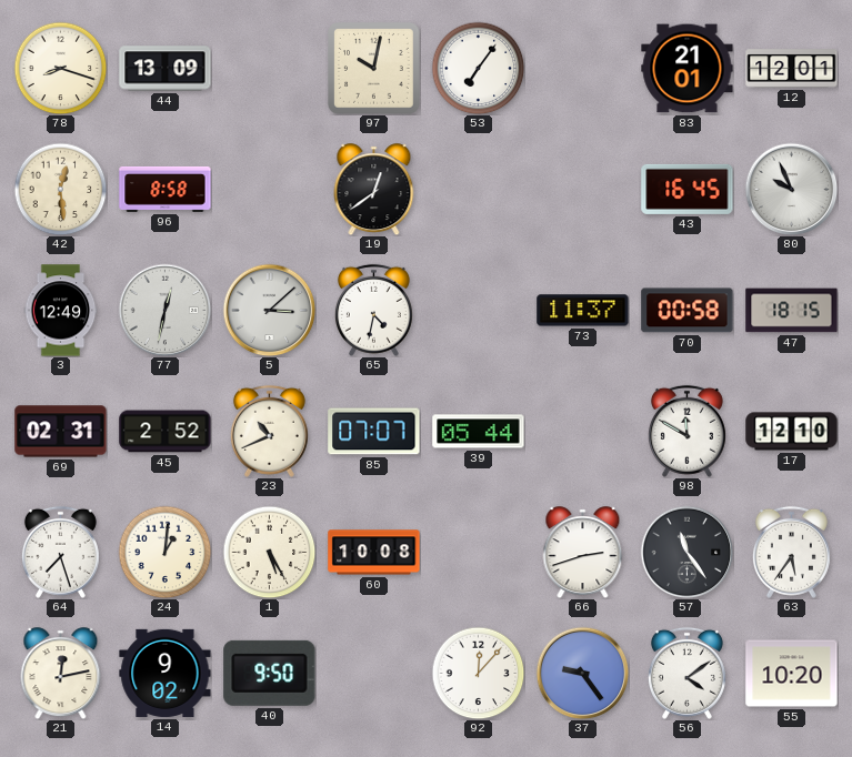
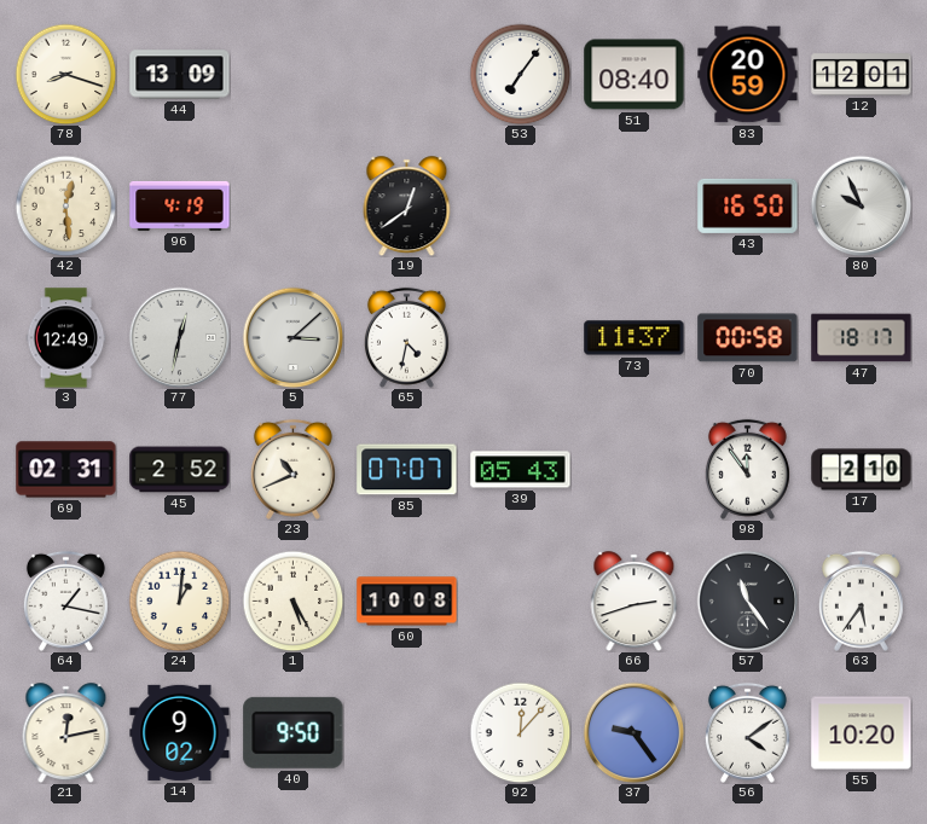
97: 10:02 -> none (374, 69)
51: none -> 08:40 (635, 75)
83: 21:01 -> 20:59 (748, 75)
96: 8:58 -> 4:19 (180, 205)
43: 16:45 -> 16:50 (748, 205)
47: 18:15 -> 18:17 (862, 338)
39: 05:44 -> 05:43 (521, 470)
98: 11:50 -> 11:54 (747, 469)
17: 12:10 -> 2:10 (862, 470)
64: 7:27 -> 1:17 (65, 600)
